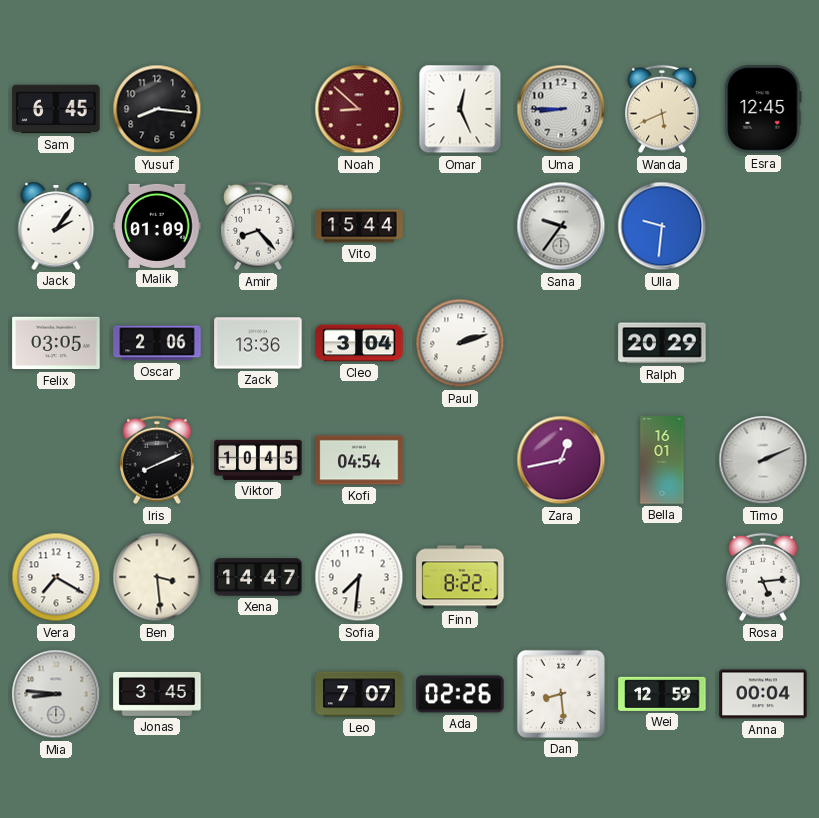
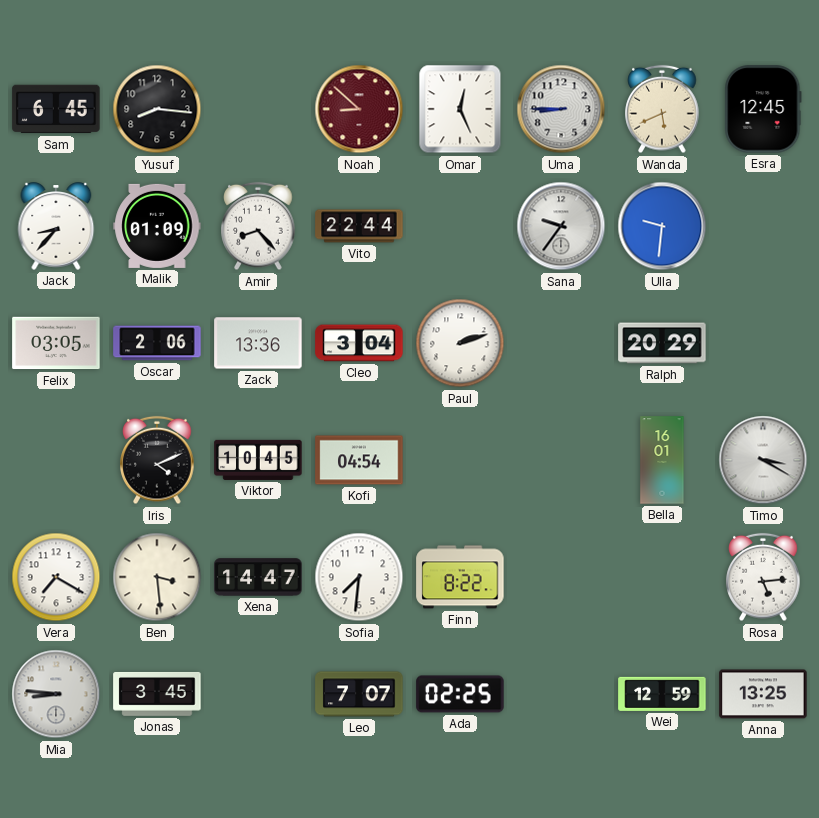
Jack: 2:06 -> 8:37 (56, 226)
Vito: 15:44 -> 22:44 (359, 226)
Iris: 8:11 -> 4:11 (157, 460)
Zara: 12:43 -> none (561, 460)
Timo: 2:11 -> 3:20 (763, 460)
Ada: 02:26 -> 02:25 (460, 694)
Dan: 8:29 -> none (561, 694)
Anna: 00:04 -> 13:25 (763, 694)
